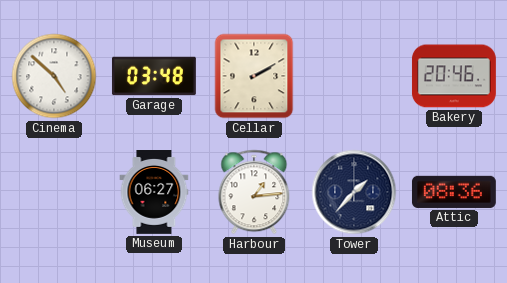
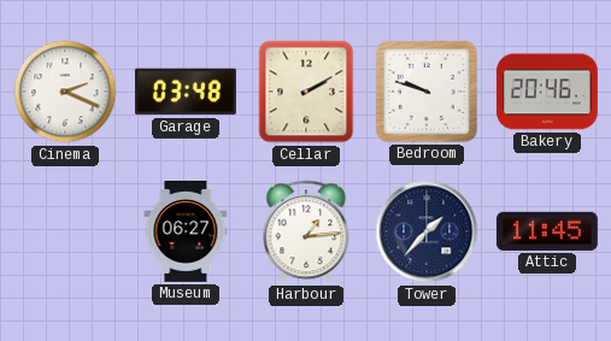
Cinema: 4:52 -> 2:19 (65, 92)
Bedroom: none -> 9:48 (427, 92)
Attic: 08:36 -> 11:45 (547, 231)
